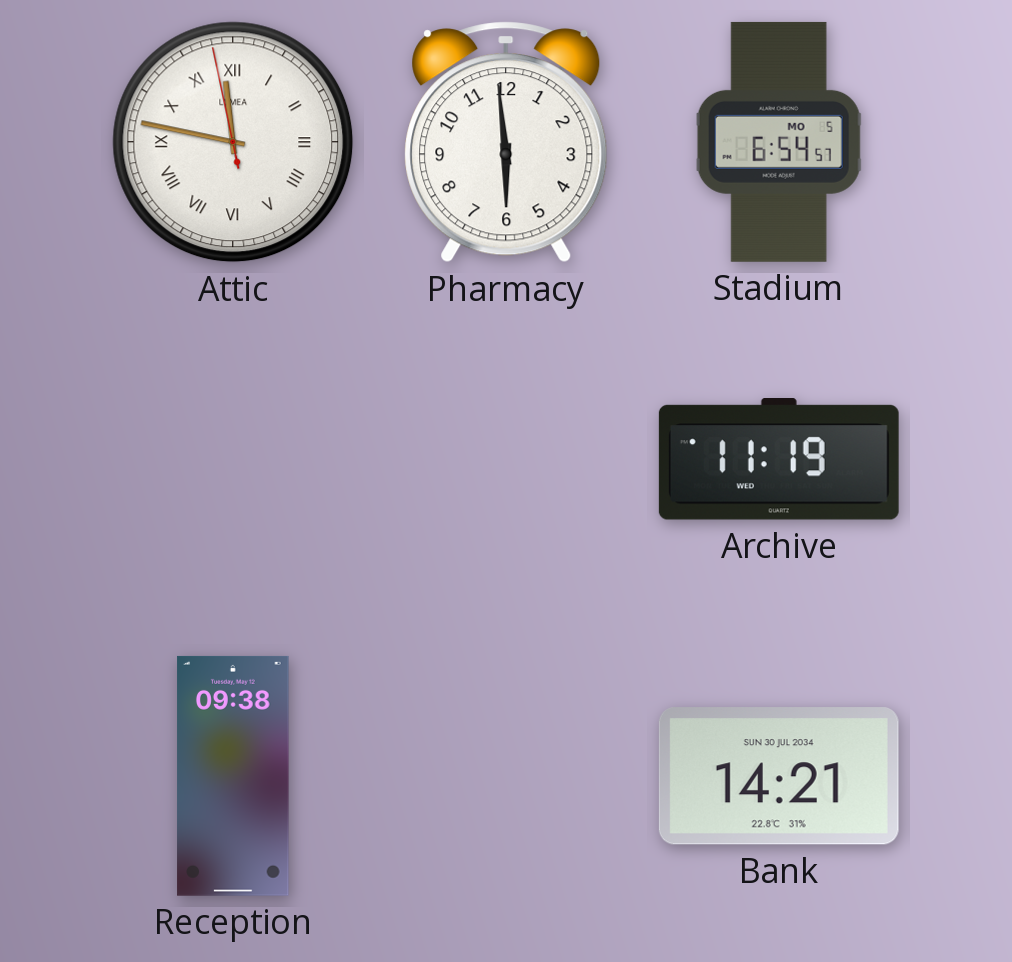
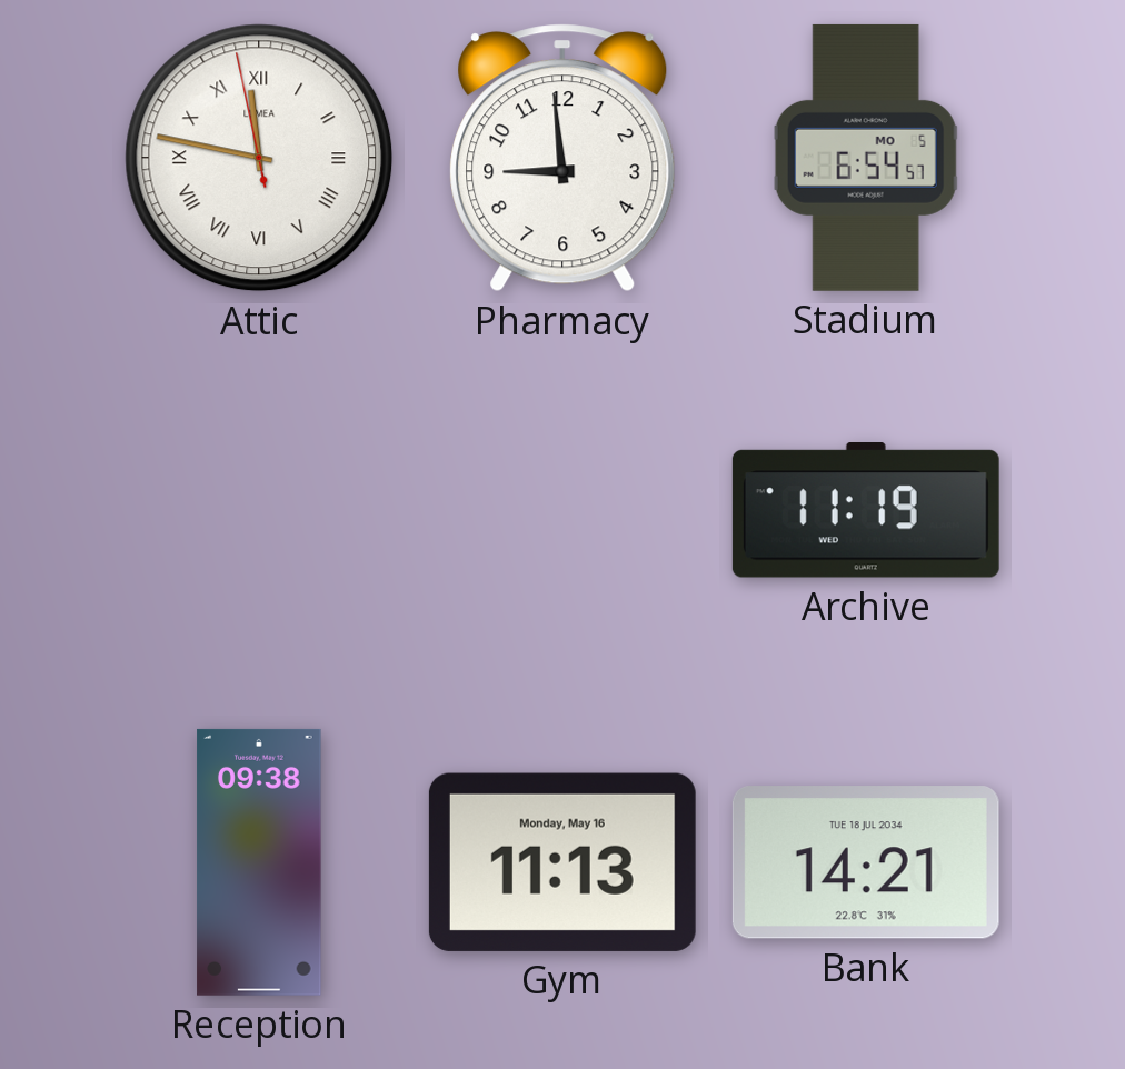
Pharmacy: 5:59 -> 8:59 (562, 158)
Gym: none -> 11:13 (562, 862)
Bank date: SUN 30 JUL 2034 -> TUE 18 JUL 2034 (866, 862)
